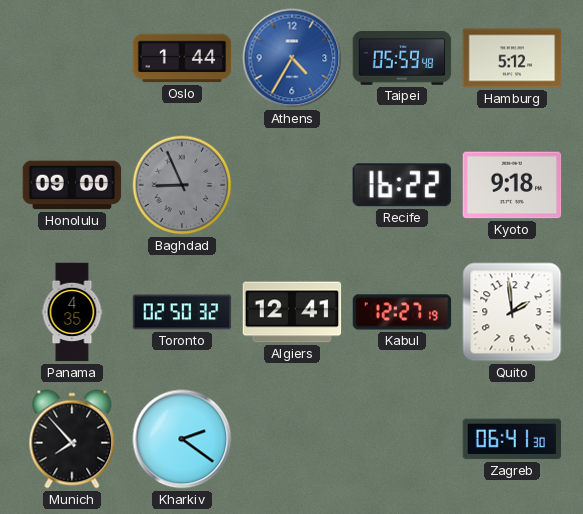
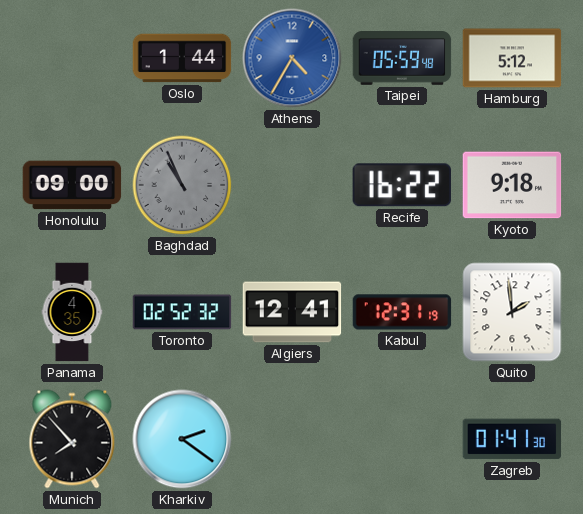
Baghdad: 8:56 -> 10:56 (182, 185)
Toronto: 02:50 -> 02:52 (182, 312)
Kabul: 12:27 -> 12:31 (402, 312)
Zagreb: 06:41 -> 01:41 (512, 439)
